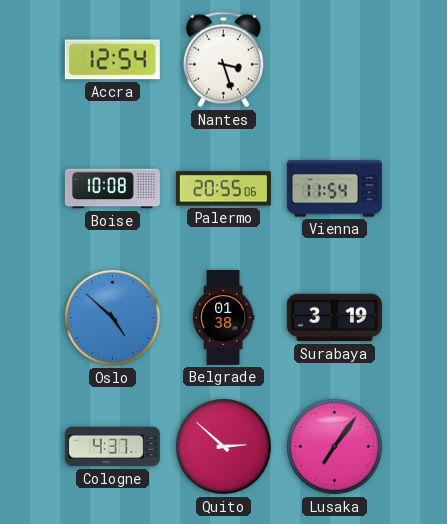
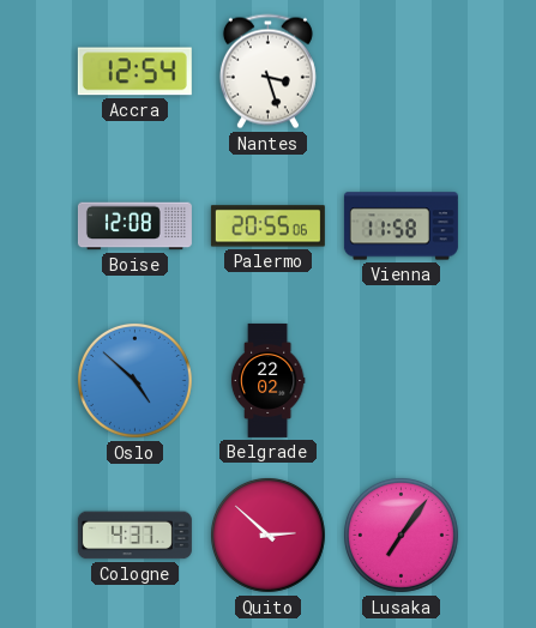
Boise: 10:08 -> 12:08 (134, 227)
Vienna: 11:54 -> 11:58 (401, 227)
Belgrade: 01:38 -> 22:02 (267, 380)
Surabaya: 3:19 -> none (334, 318)
